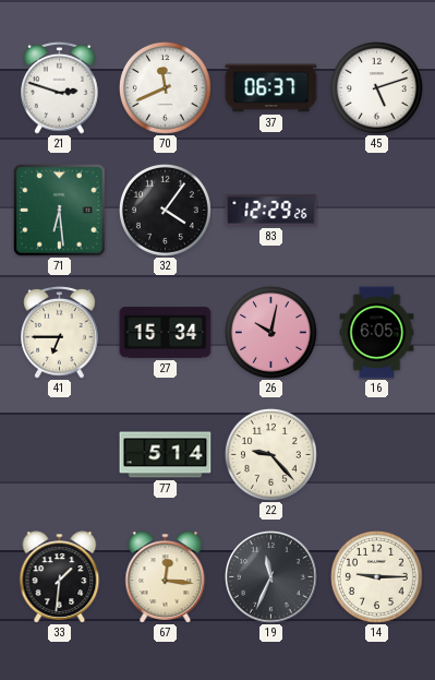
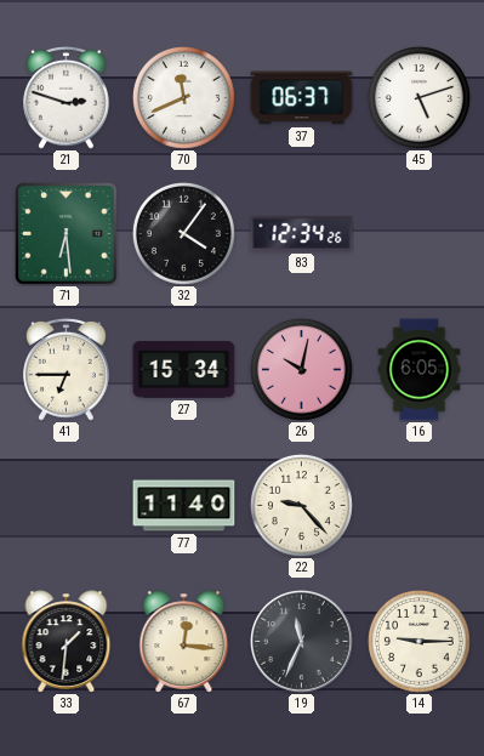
83: 12:29 -> 12:34 (302, 233)
77: 5:14 -> 11:40 (184, 506)
